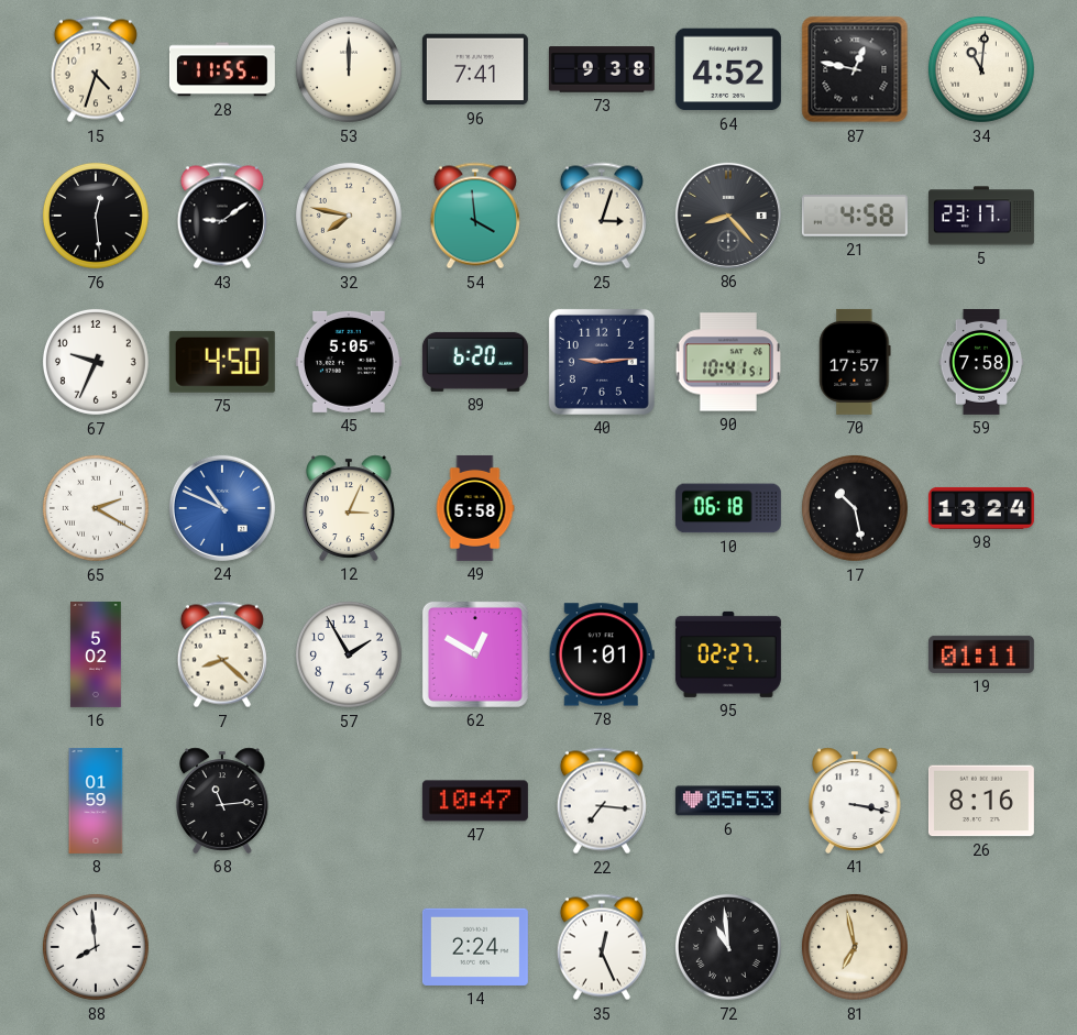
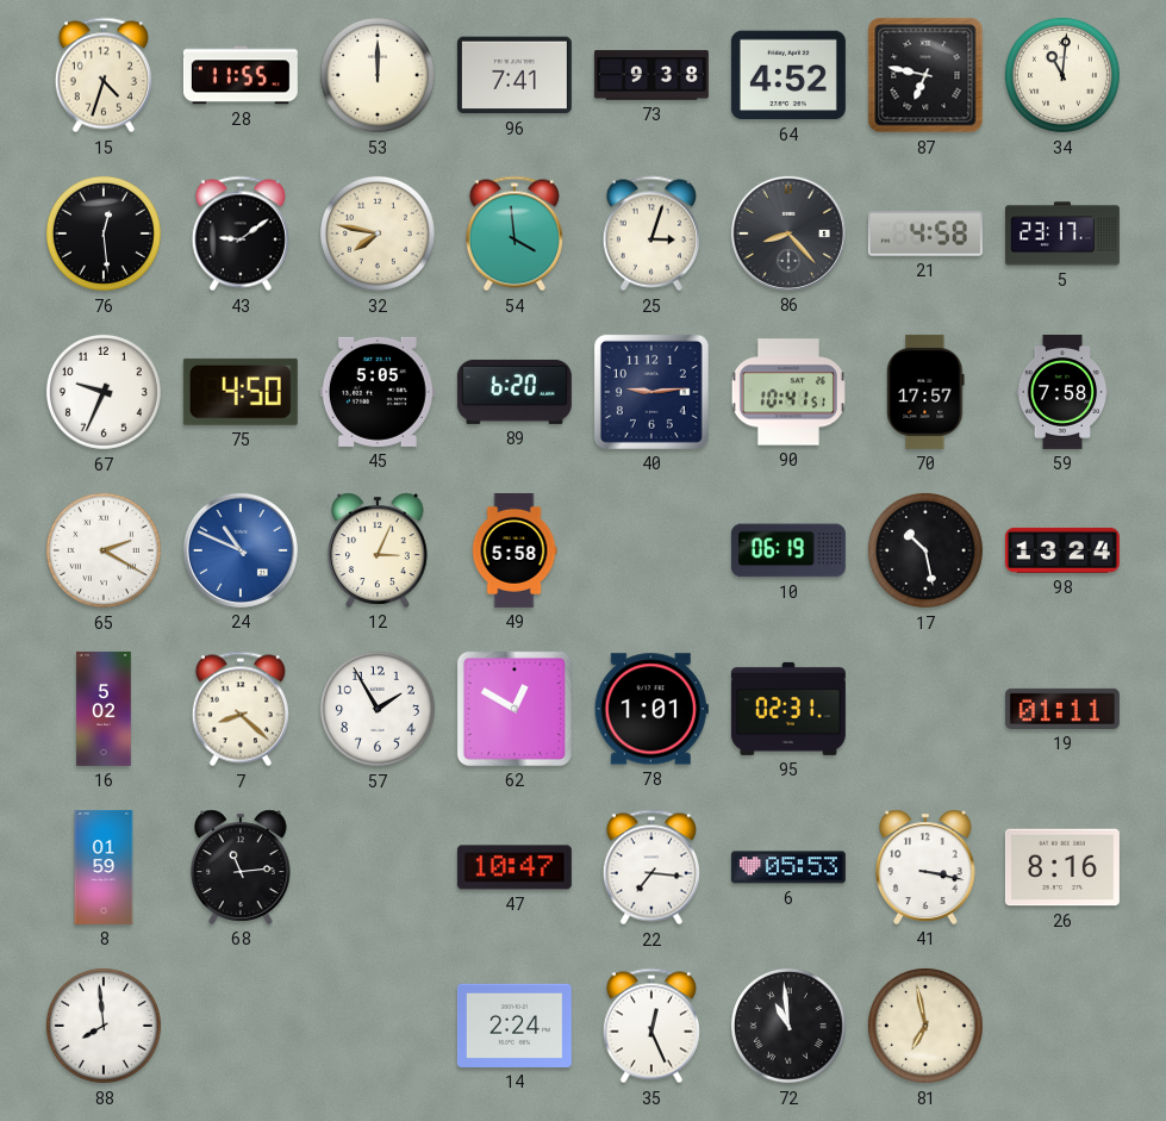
87: 12:47 -> 6:47 (925, 75)
10: 06:18 -> 06:19 (788, 550)
95: 02:27 -> 02:31 (788, 709)
